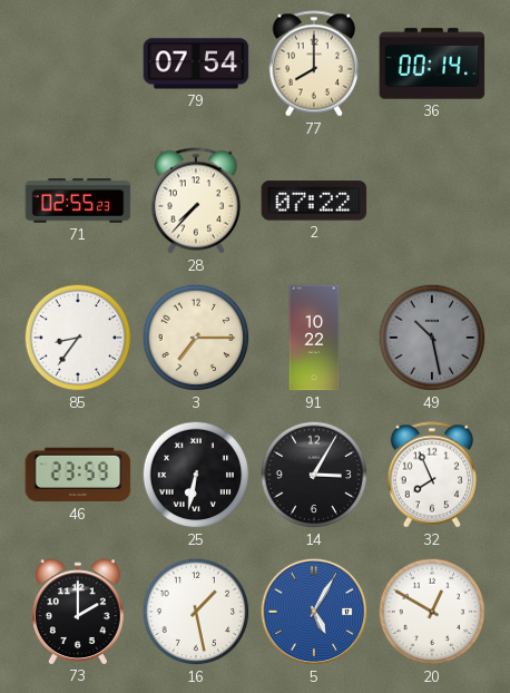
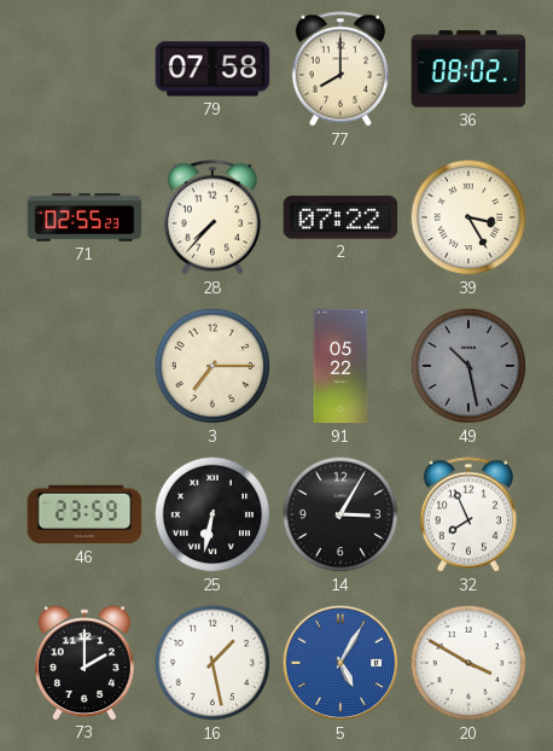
79: 07:54 -> 07:58 (213, 69)
36: 00:14 -> 08:02 (468, 69)
39: none -> 3:25 (468, 217)
85: 8:36 -> none (78, 338)
91: 10:22 -> 05:22 (340, 366)
20: 12:50 -> 3:50 (468, 663)
